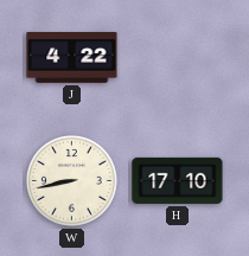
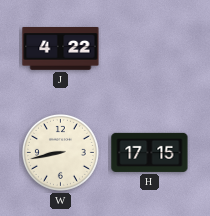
H: 17:10 -> 17:15 (150, 152)
